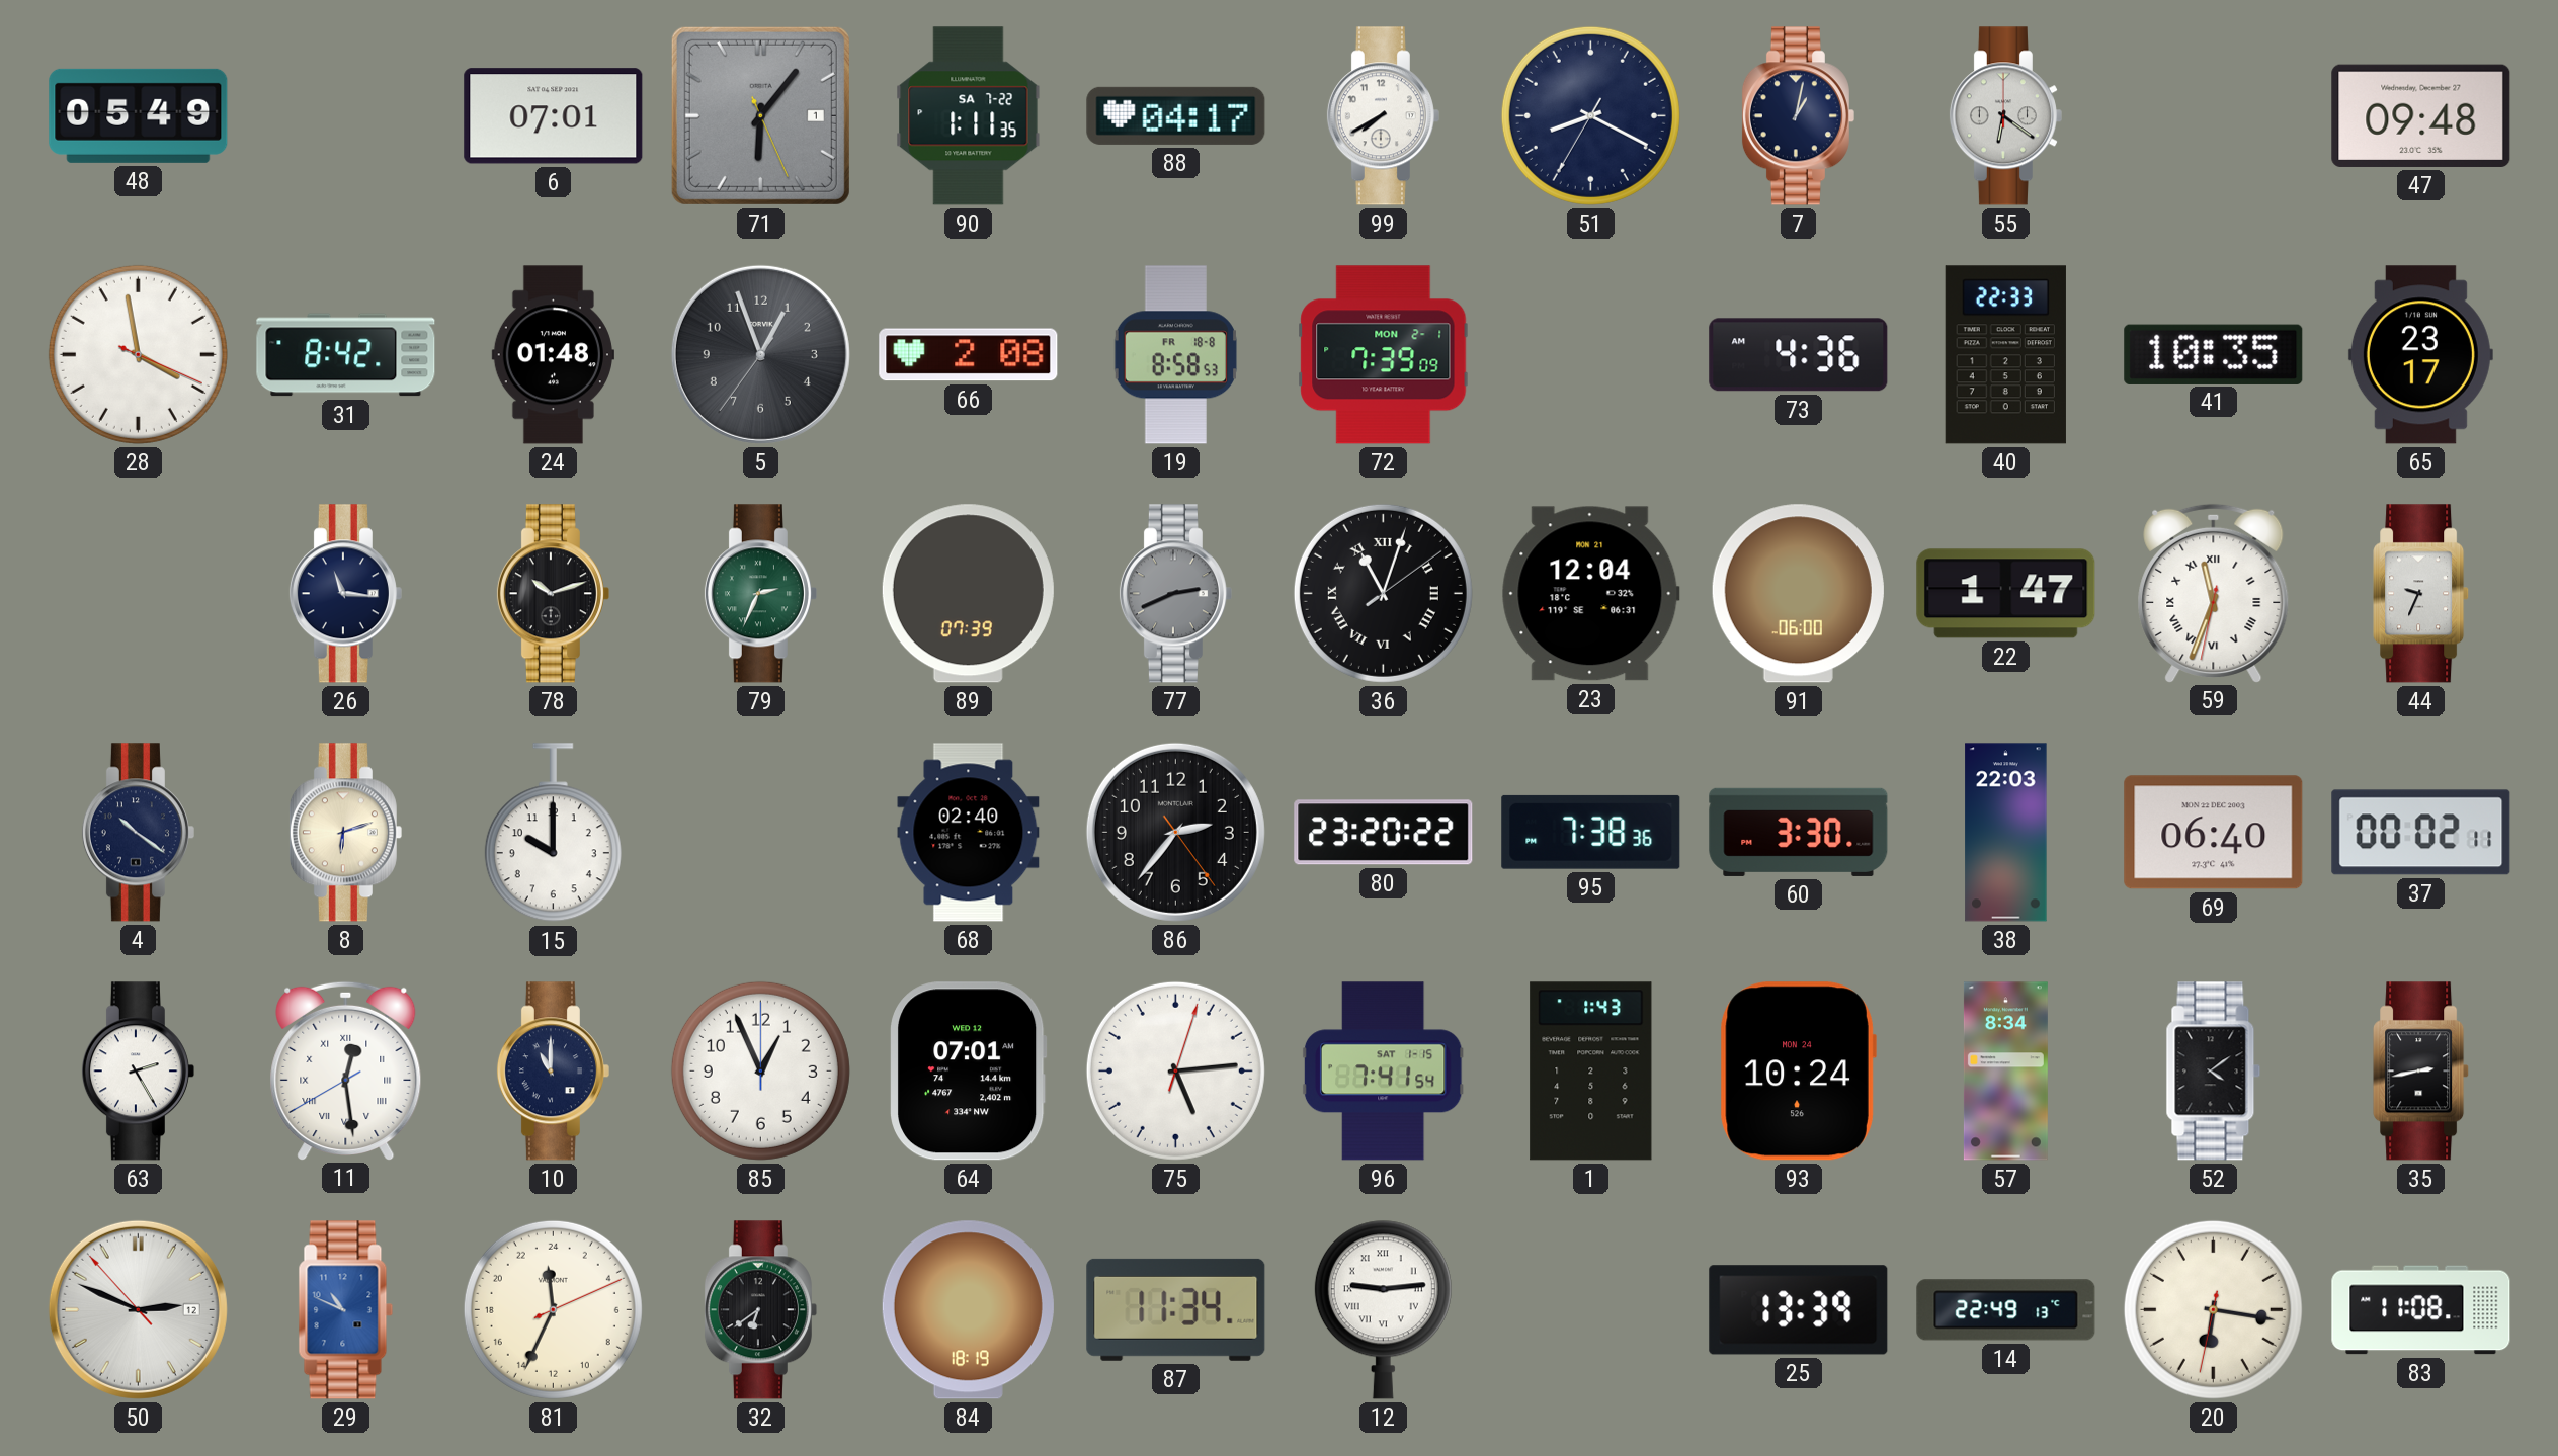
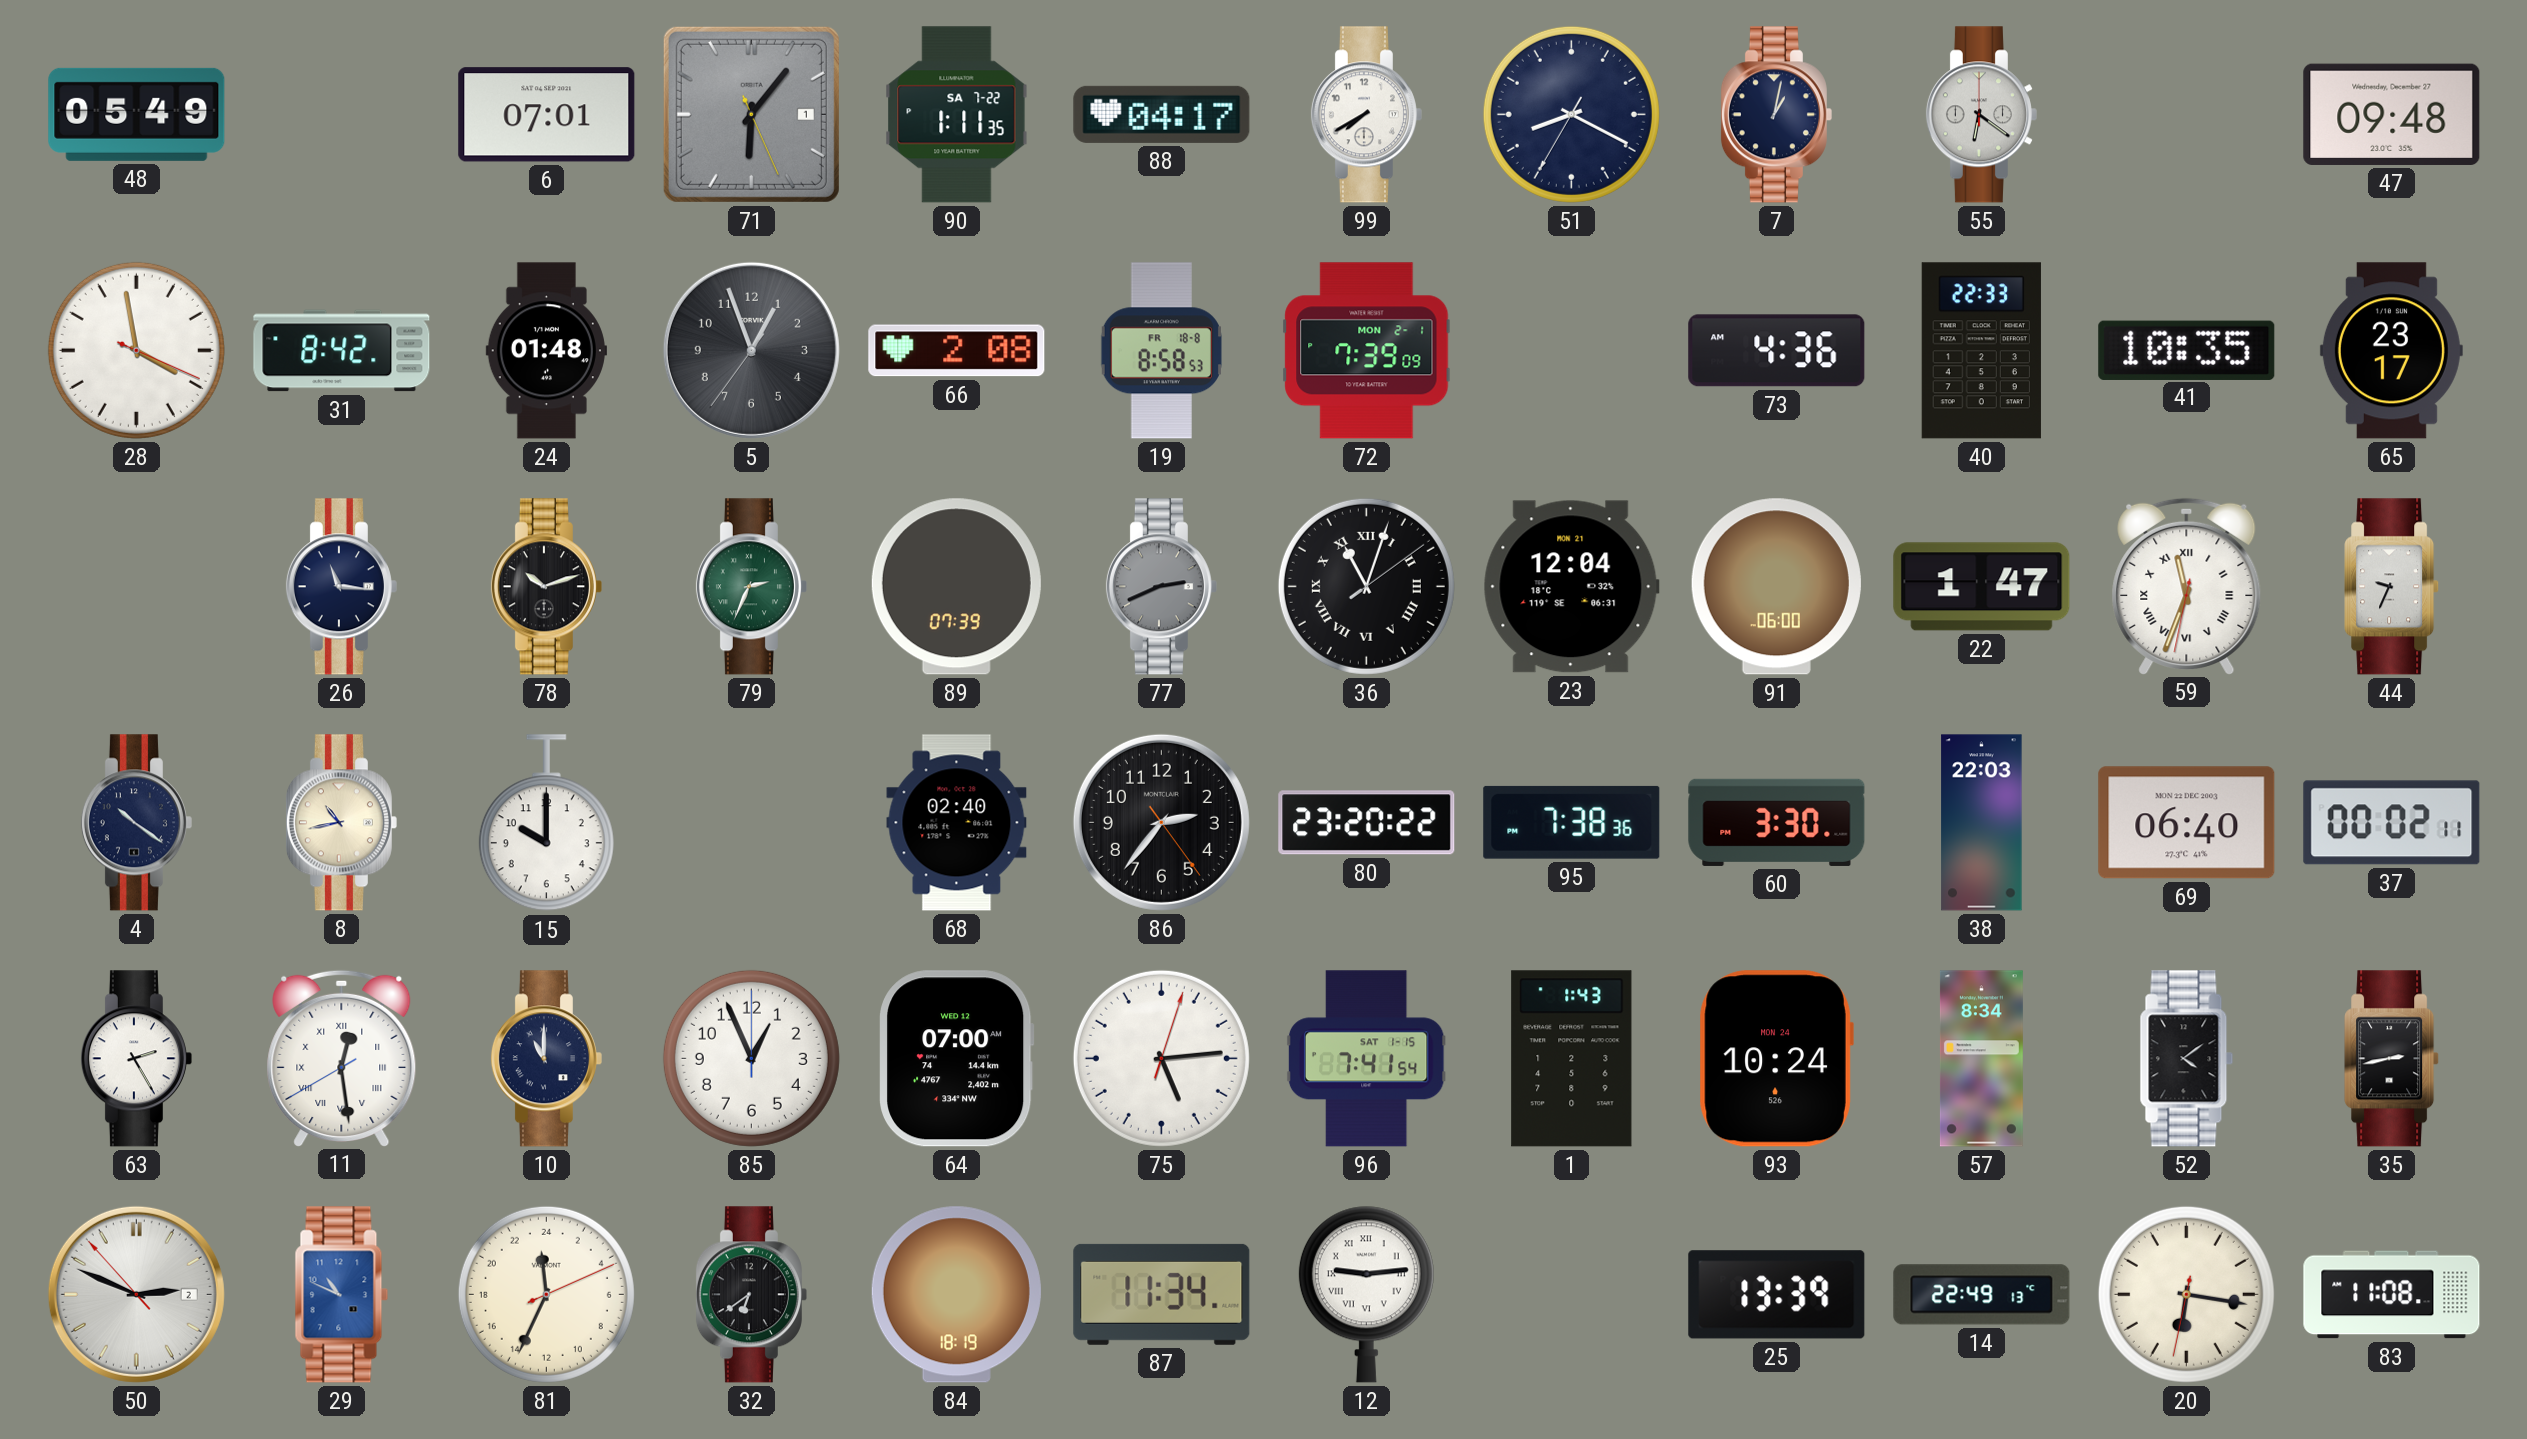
8: 6:12 -> 10:43 (341, 823)
64: 07:01 -> 07:00 (957, 1059)
50 date: 12 -> 2 (136, 1294)
